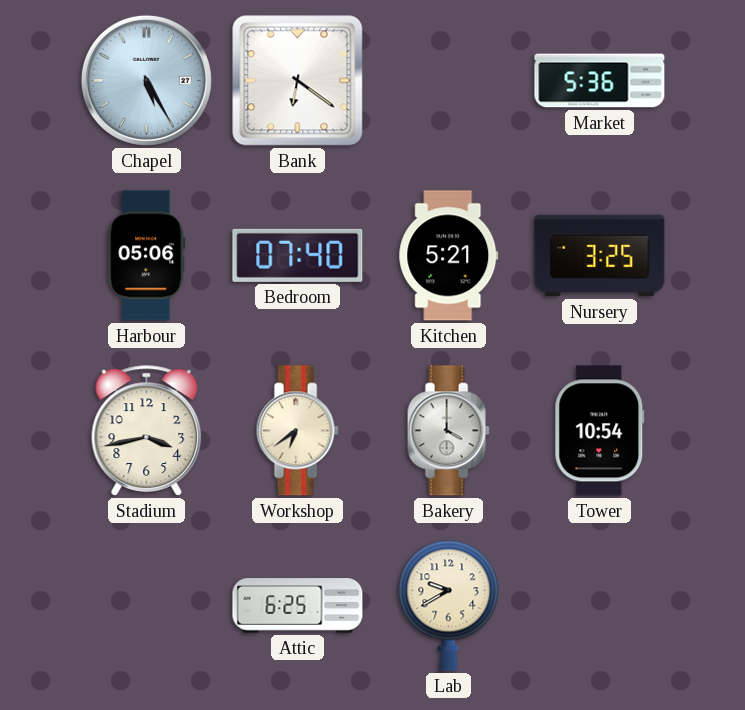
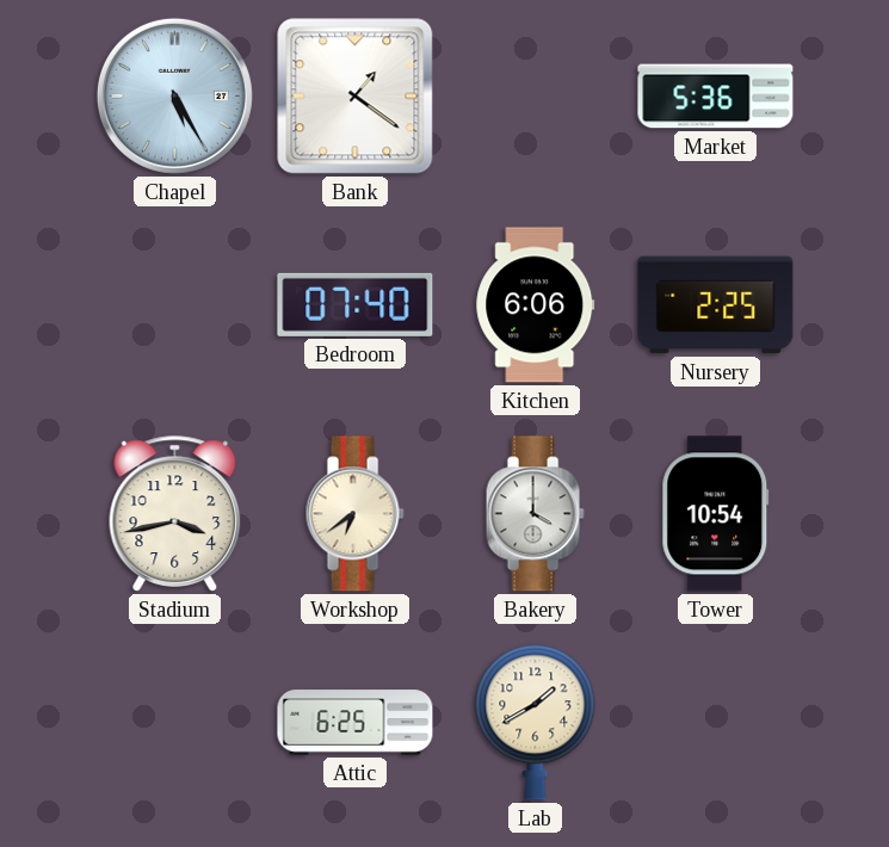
Bank: 6:21 -> 1:21 (356, 97)
Harbour: 05:06 -> none (147, 256)
Kitchen: 5:21 -> 6:06 (536, 305)
Nursery: 3:25 -> 2:25 (716, 305)
Lab: 9:40 -> 1:40 (536, 723)
